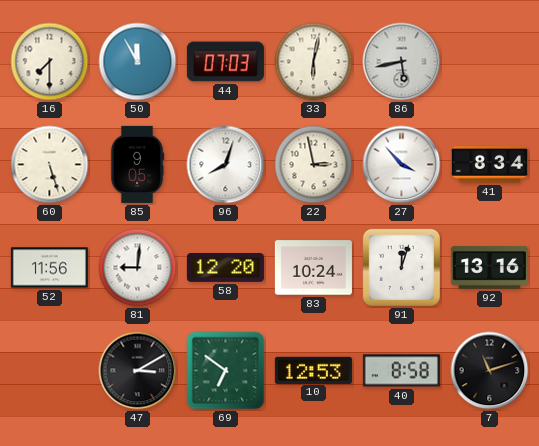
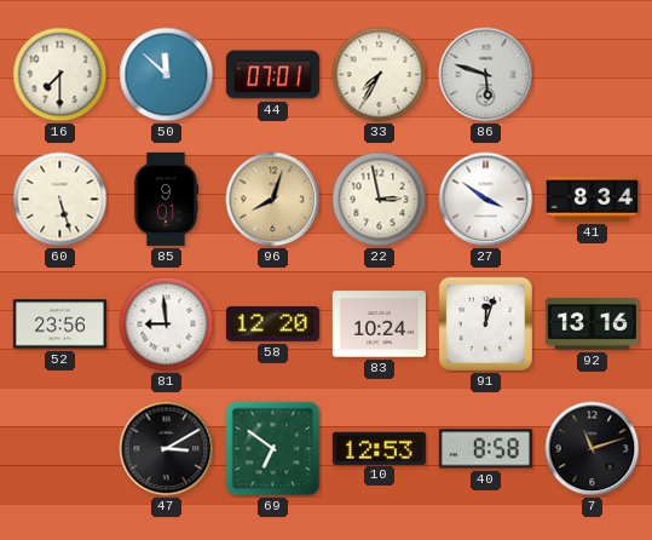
50: 11:55 -> 11:52 (167, 75)
44: 07:03 -> 07:01 (272, 75)
33: 6:02 -> 7:35 (380, 75)
86: 5:43 -> 5:48 (486, 75)
85: 9:05 -> 9:01 (166, 199)
96 dial: white -> champagne (273, 200)
27: 3:53 -> 3:51 (486, 200)
52: 11:56 -> 23:56 (59, 324)
81: 9:01 -> 8:59 (167, 324)
